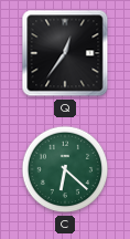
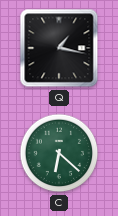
Q: 12:36 -> 1:17 (59, 48)
